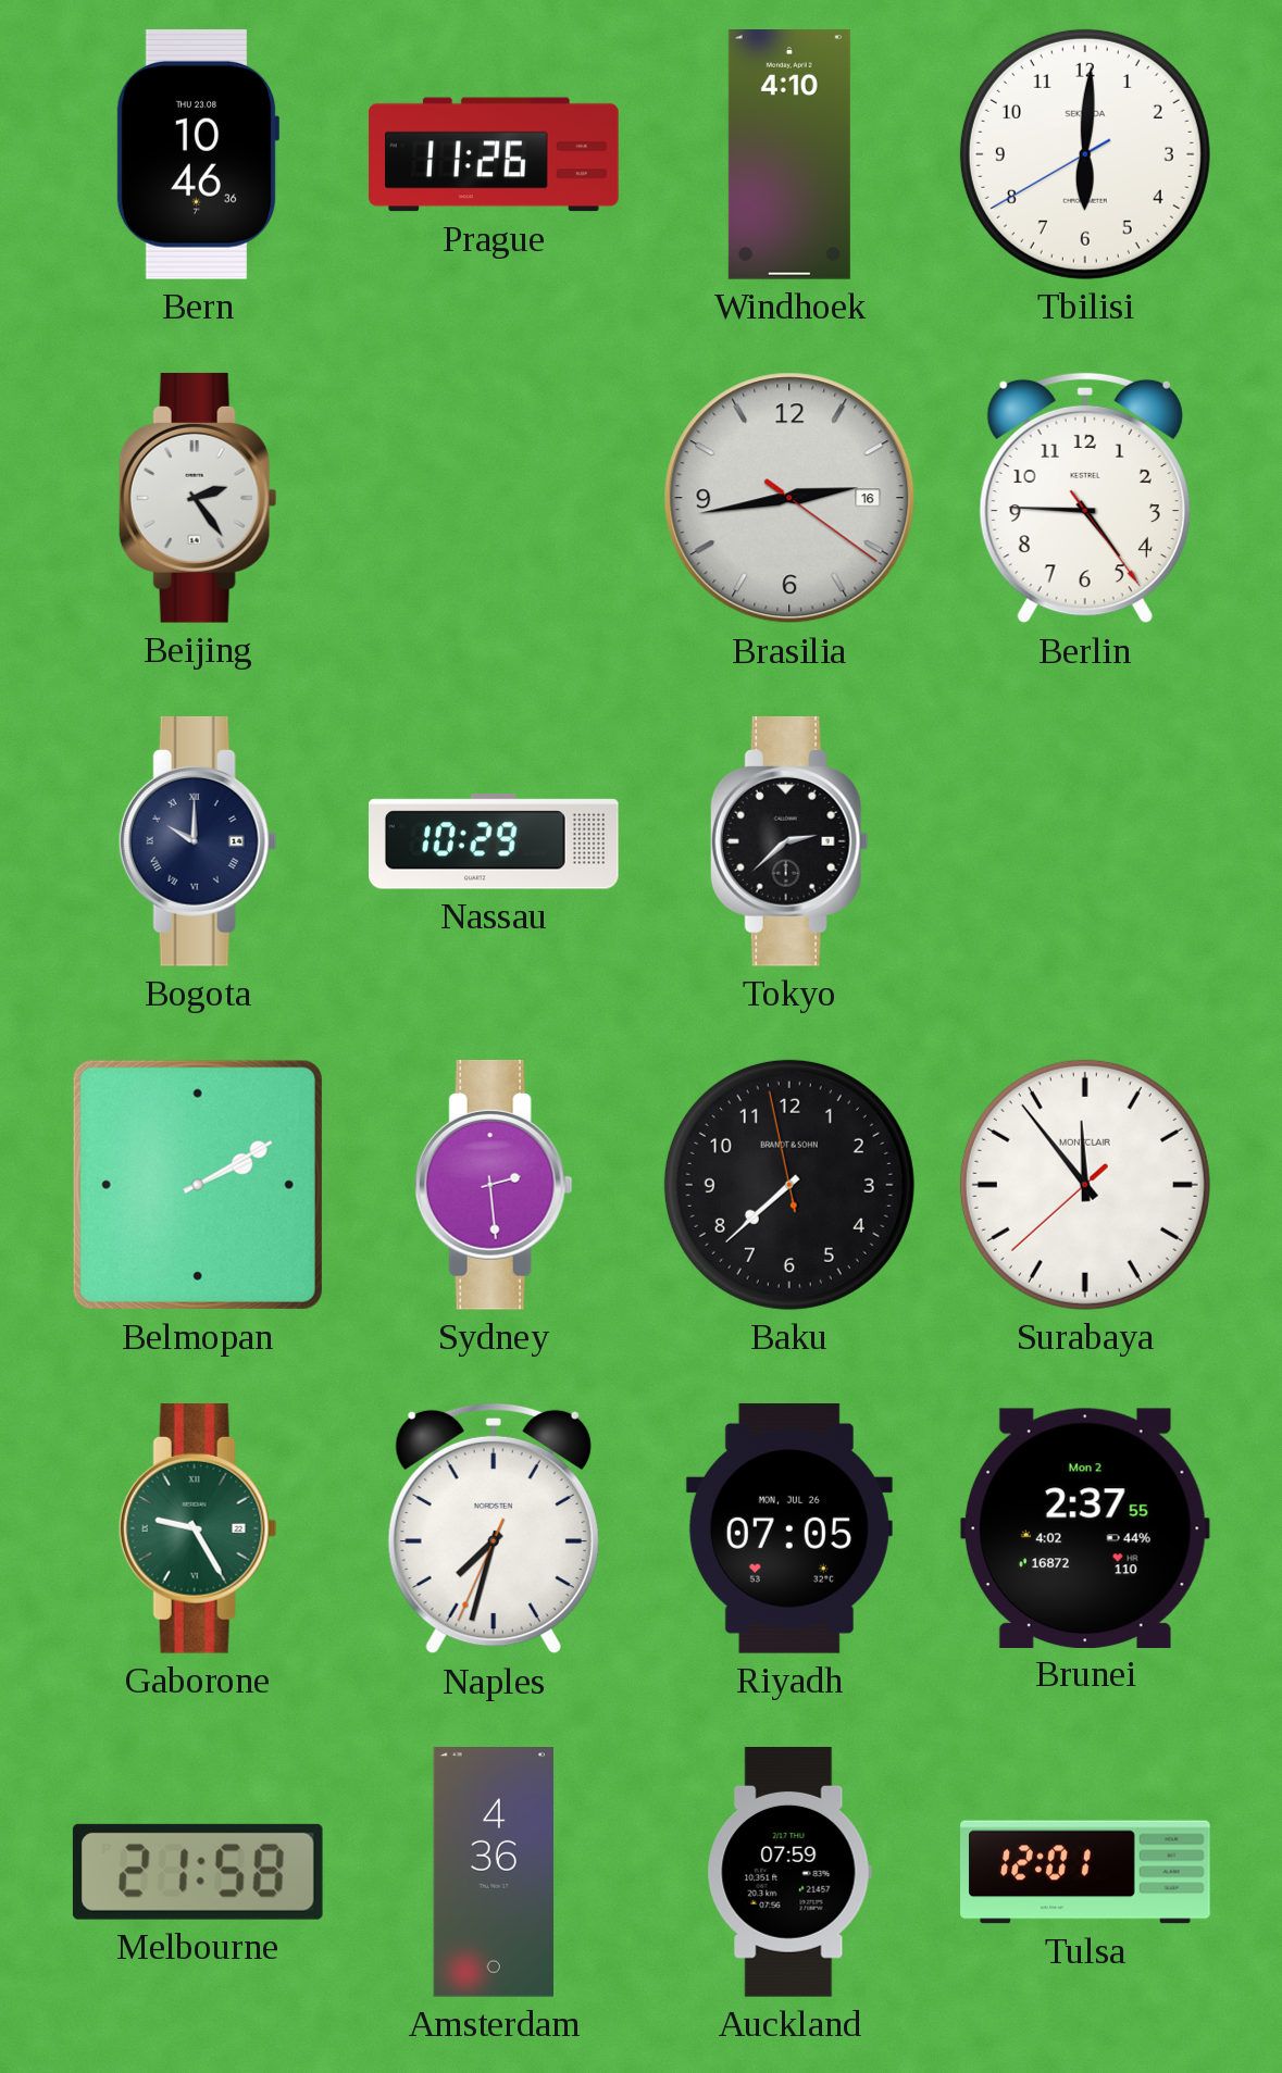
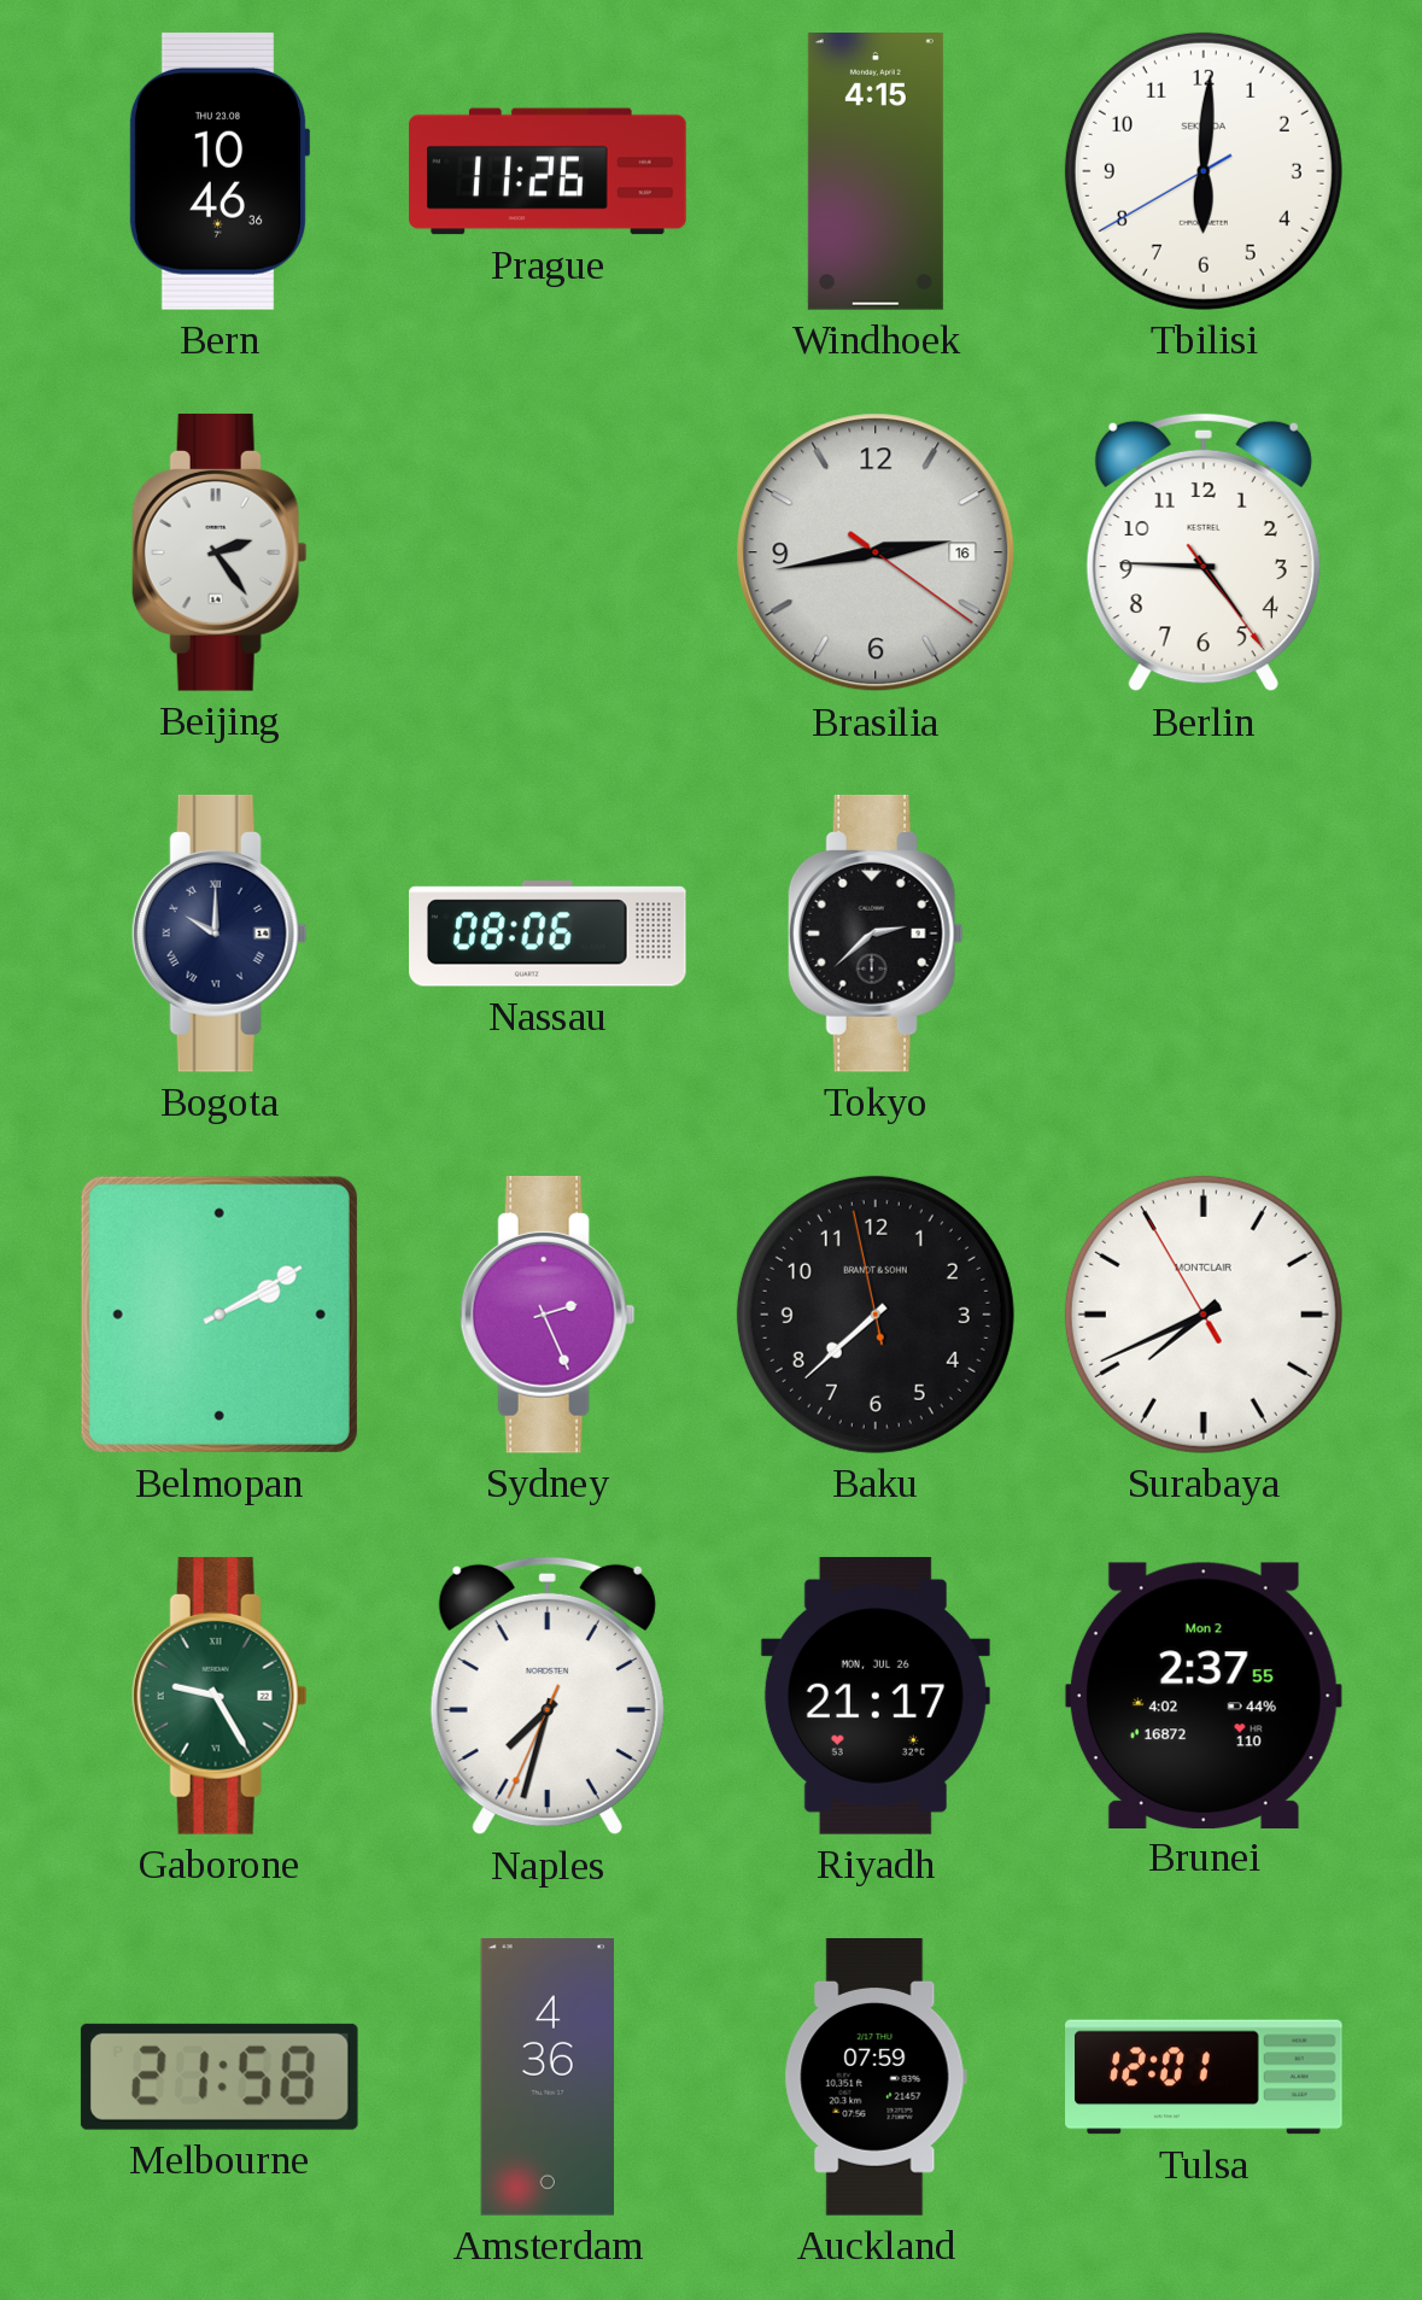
Windhoek: 4:10 -> 4:15 (876, 172)
Nassau: 10:29 -> 08:06 (549, 934)
Sydney: 2:29 -> 2:26 (548, 1315)
Surabaya: 11:53 -> 7:40 (1204, 1315)
Riyadh: 07:05 -> 21:17 (876, 1696)
